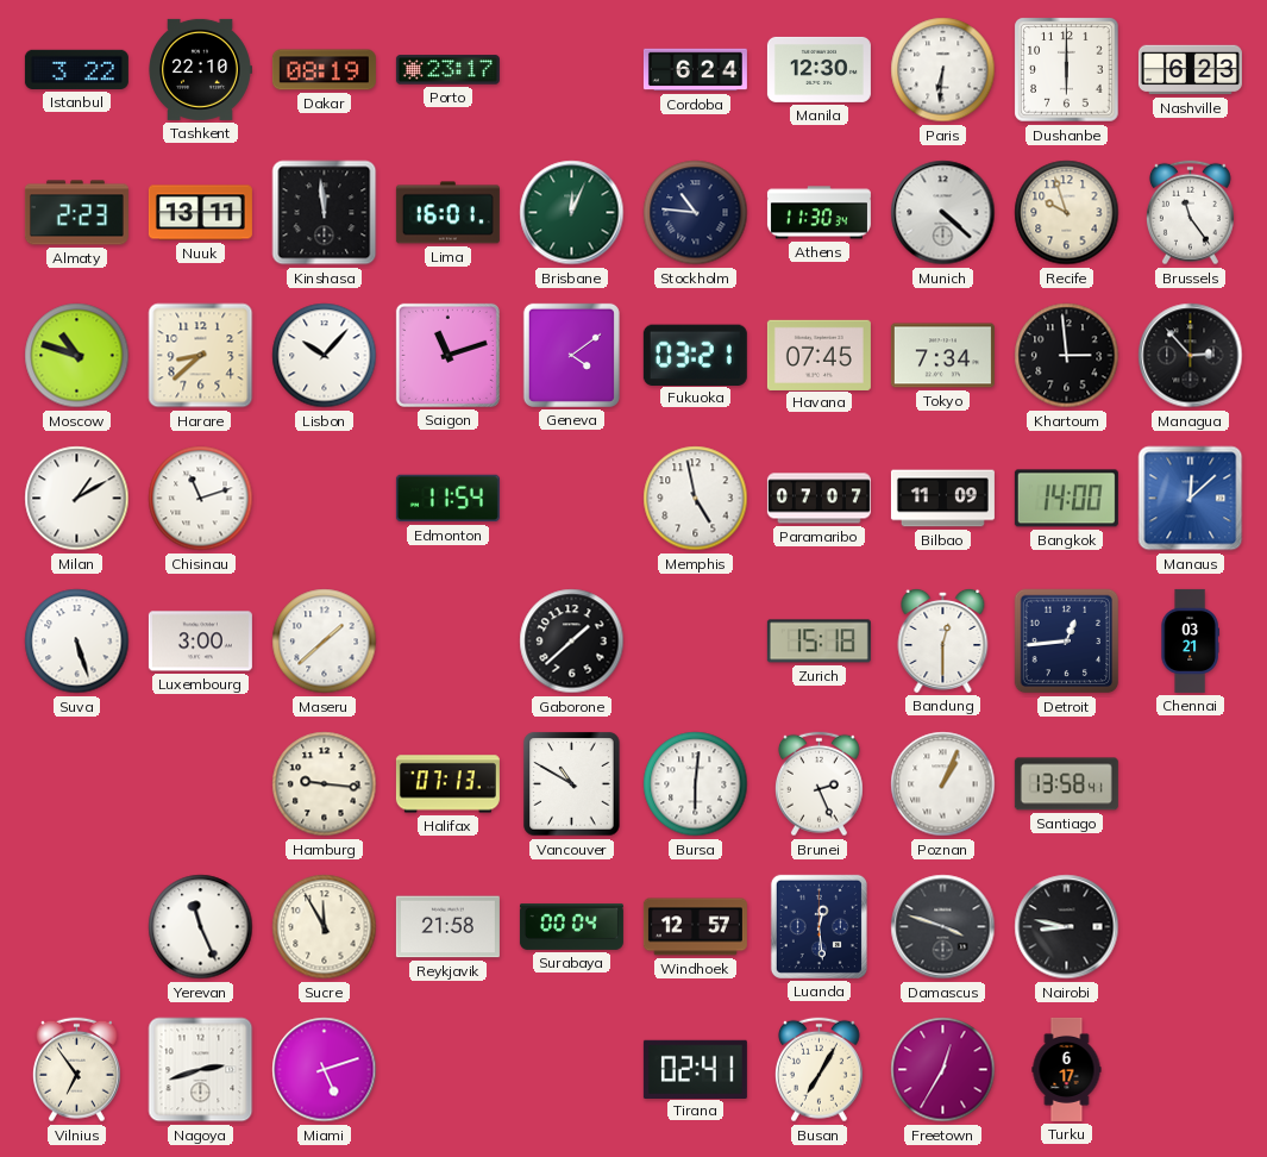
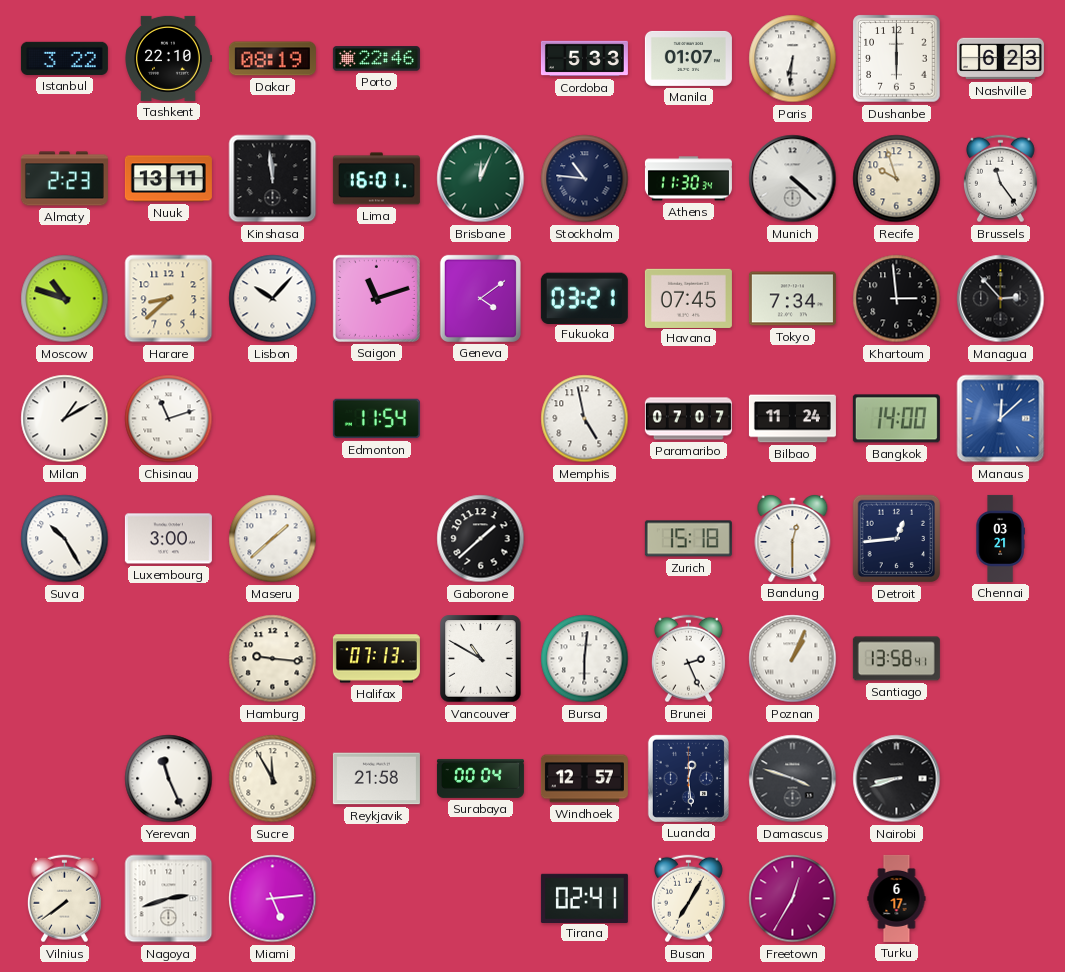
Porto: 23:17 -> 22:46 (376, 59)
Cordoba: 6:24 -> 5:33 (584, 59)
Manila: 12:30 -> 01:07 (688, 58)
Bilbao: 11:09 -> 11:24 (792, 419)
Suva: 5:27 -> 10:25 (65, 539)
Nairobi: 8:47 -> 8:42 (897, 779)
Vilnius: 6:54 -> 7:39 (64, 899)
Miami: 5:12 -> 5:14 (273, 899)
